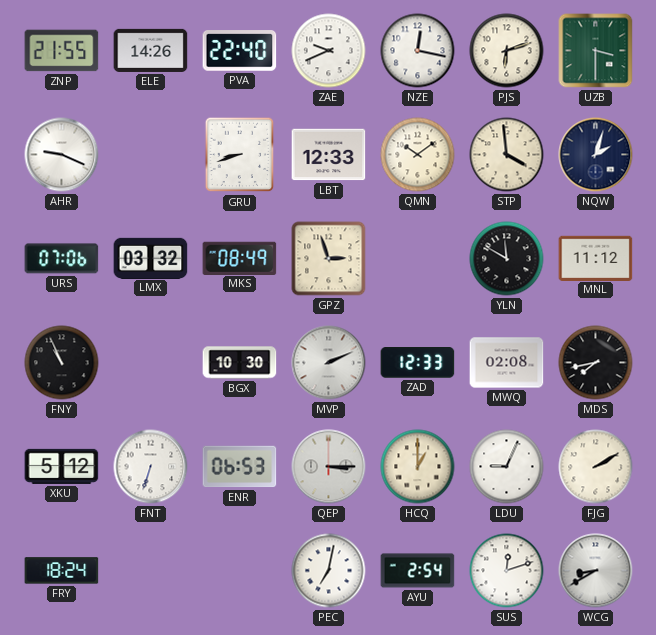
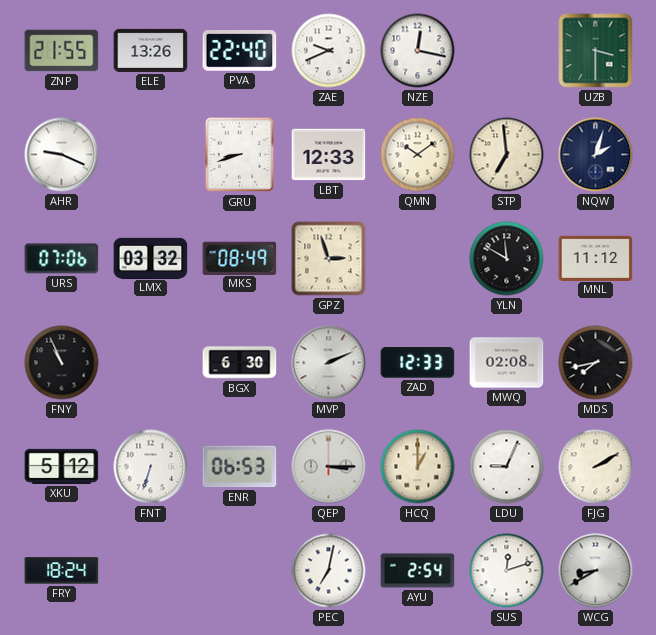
ELE: 14:26 -> 13:26 (151, 50)
PJS: 6:12 -> none (507, 51)
STP: 3:59 -> 6:59 (507, 155)
BGX: 10:30 -> 6:30 (240, 363)
